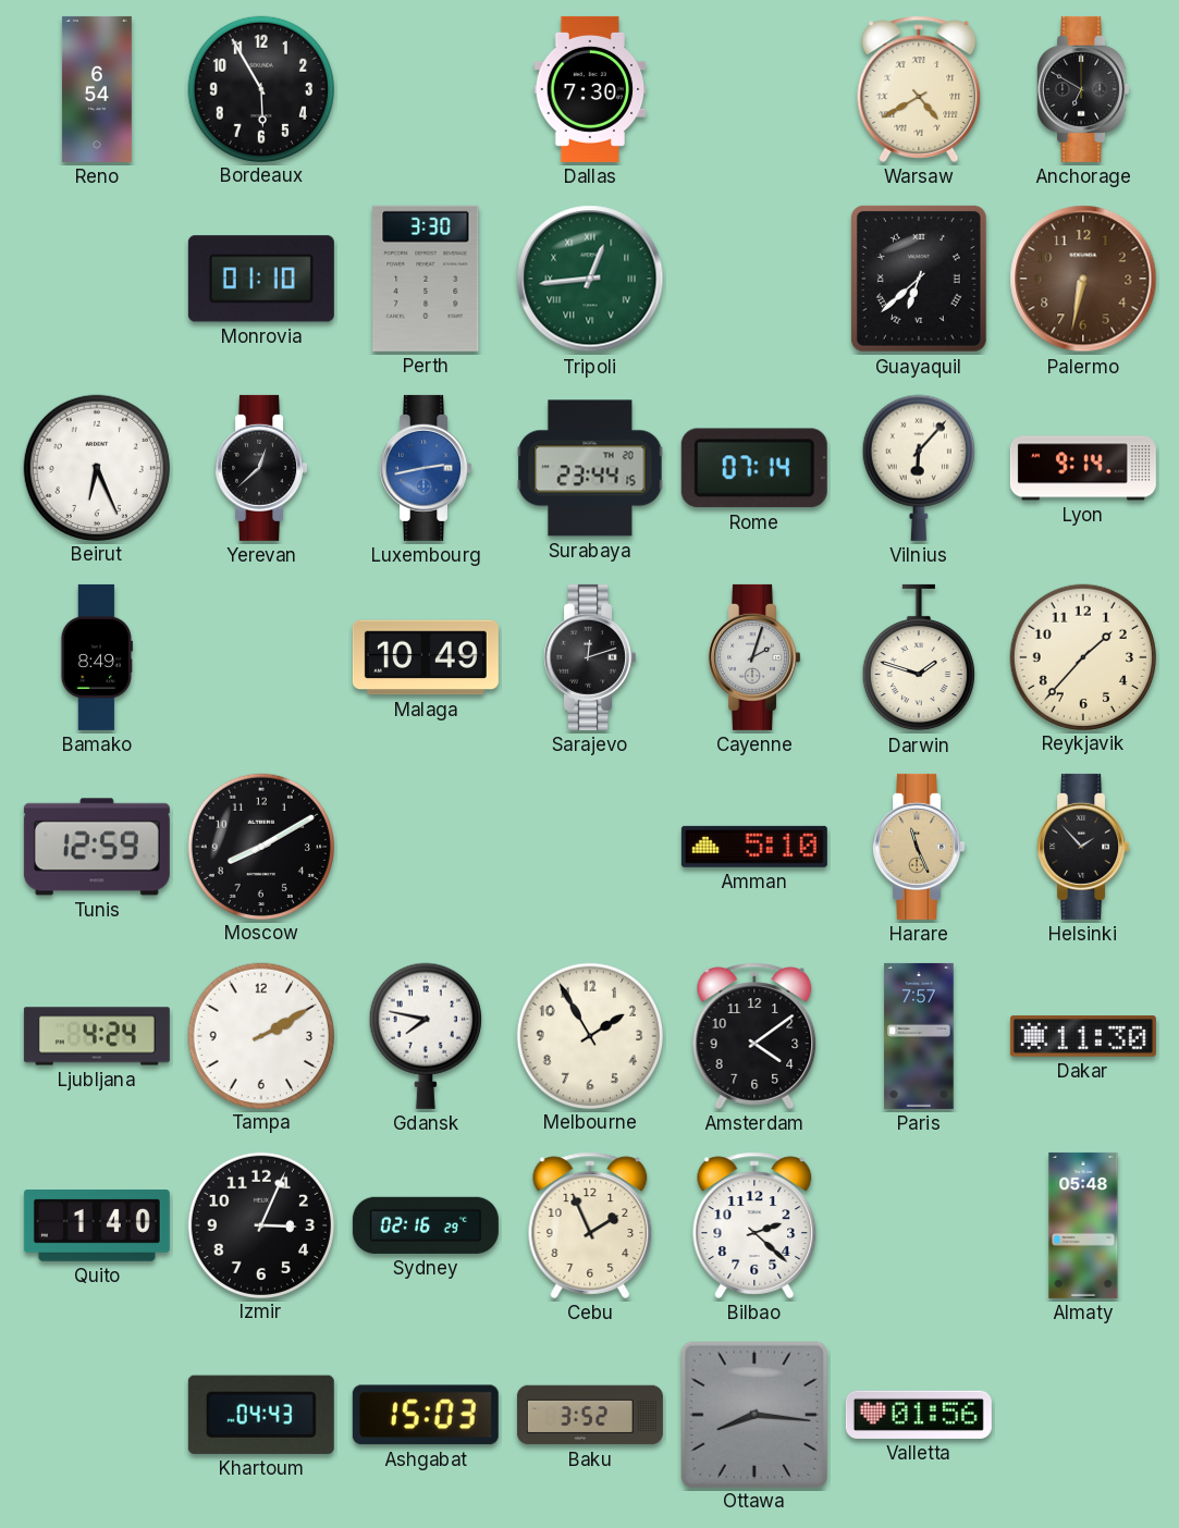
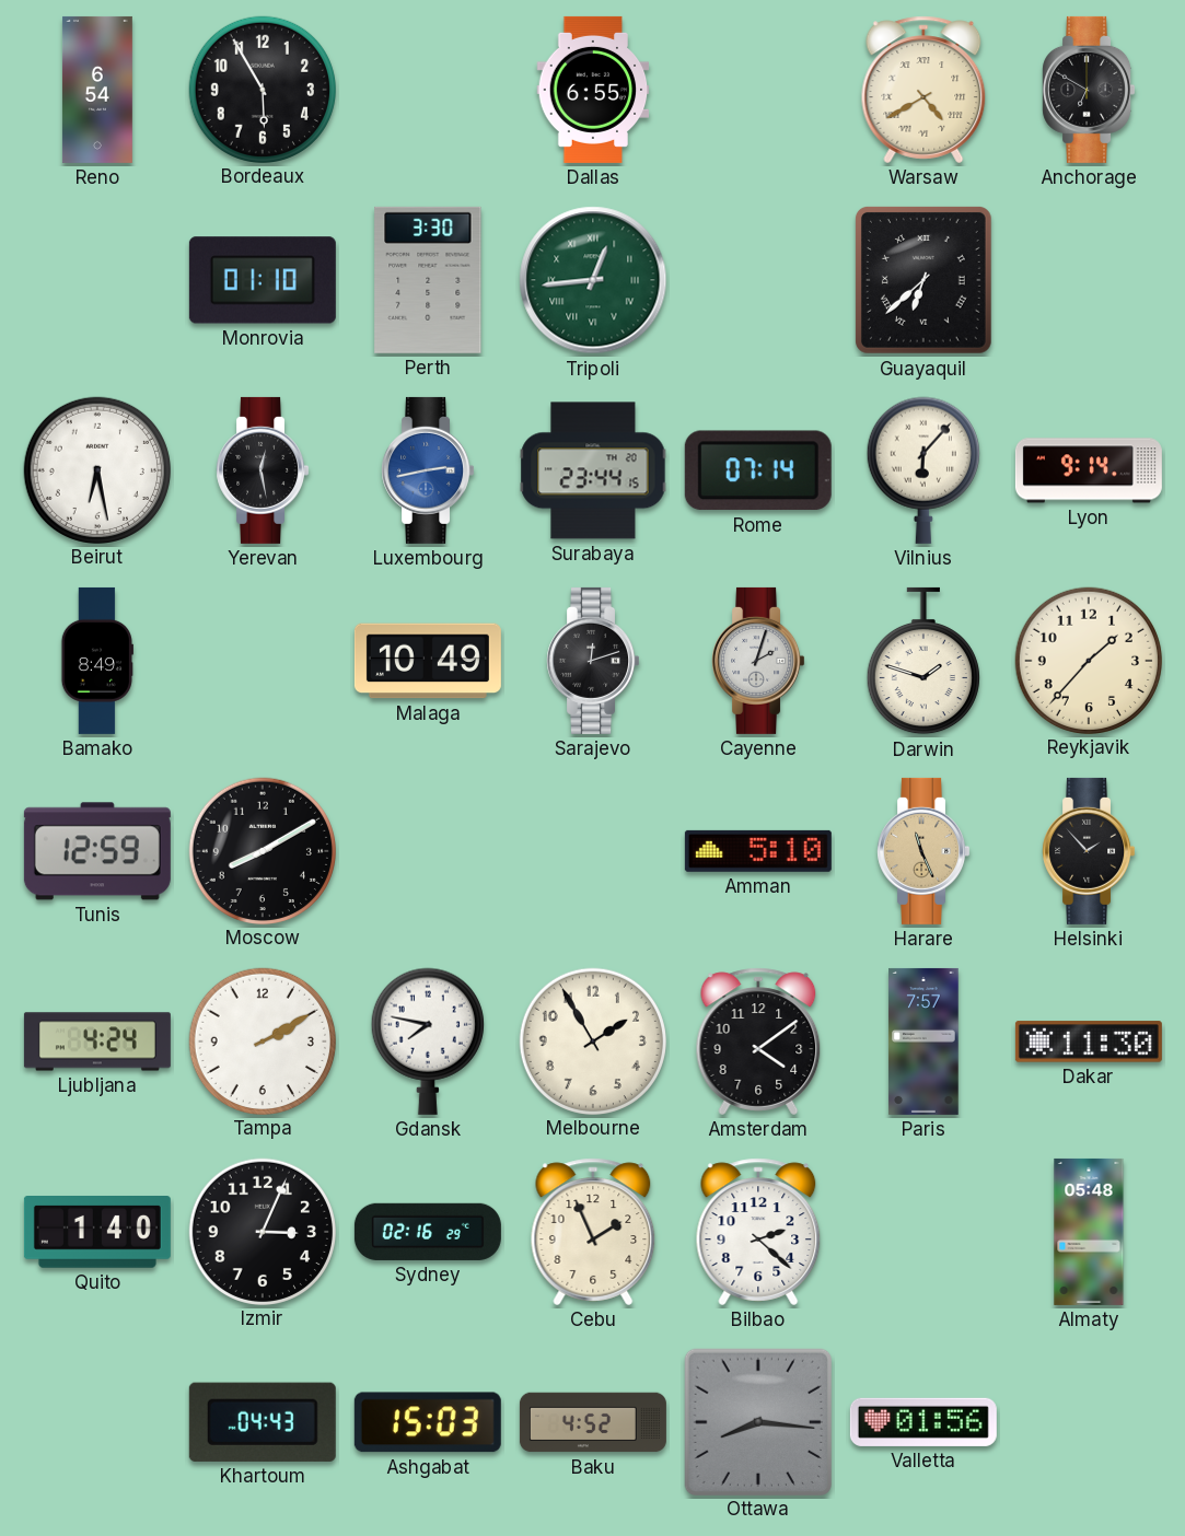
Dallas: 7:30 -> 6:55 (593, 90)
Palermo: 6:32 -> none (1083, 279)
Beirut: 6:26 -> 6:28 (96, 469)
Yerevan: 12:38 -> 12:28 (263, 470)
Baku: 3:52 -> 4:52 (593, 1422)
